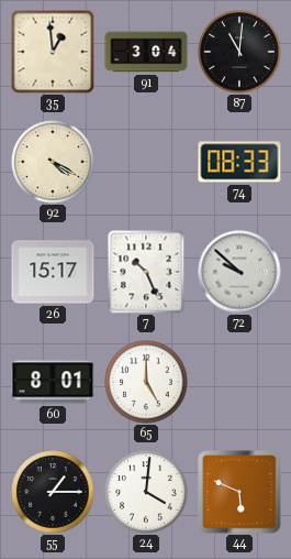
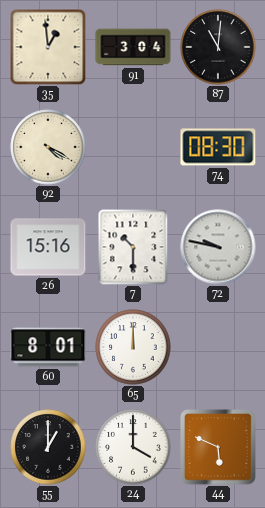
74: 08:33 -> 08:30 (218, 147)
26: 15:17 -> 15:16 (48, 247)
7: 10:26 -> 10:30 (133, 247)
72: 9:52 -> 9:47 (218, 247)
65: 5:00 -> 12:00 (133, 347)
55: 1:15 -> 1:00 (48, 447)
24: 4:01 -> 4:00 (133, 447)
